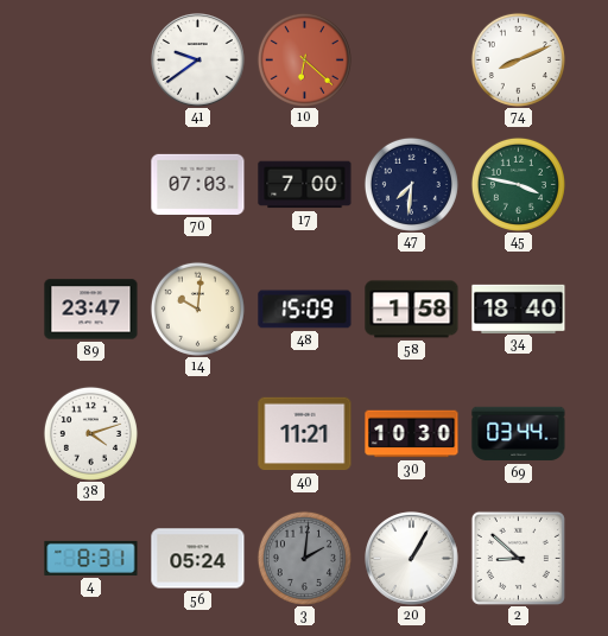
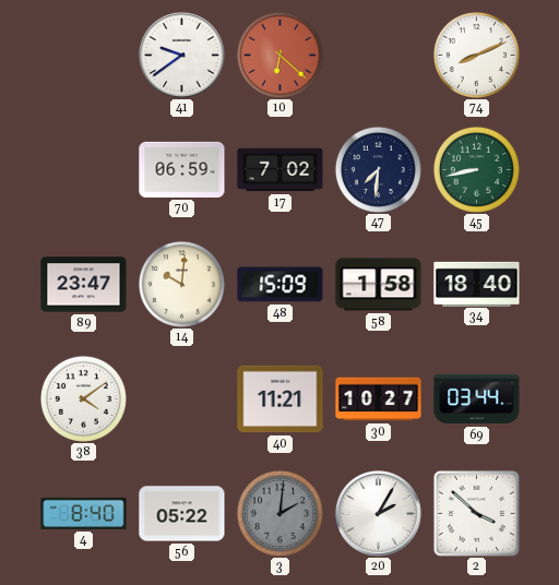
70: 07:03 -> 06:59 (182, 169)
17: 7:00 -> 7:02 (281, 170)
45: 3:47 -> 8:43 (476, 169)
38: 4:12 -> 4:09 (83, 398)
30: 10:30 -> 10:27 (379, 399)
4: 8:31 -> 8:40 (84, 513)
56: 05:24 -> 05:22 (182, 514)
20: 1:05 -> 2:05 (379, 514)
2: 8:52 -> 3:52 (476, 513)
